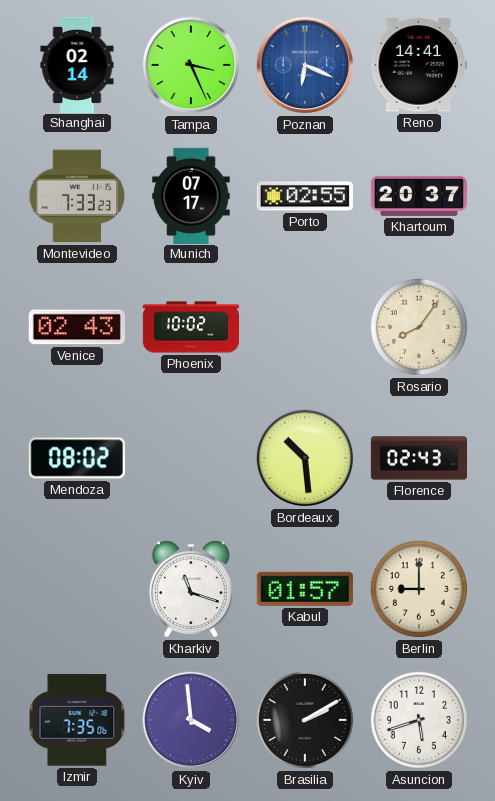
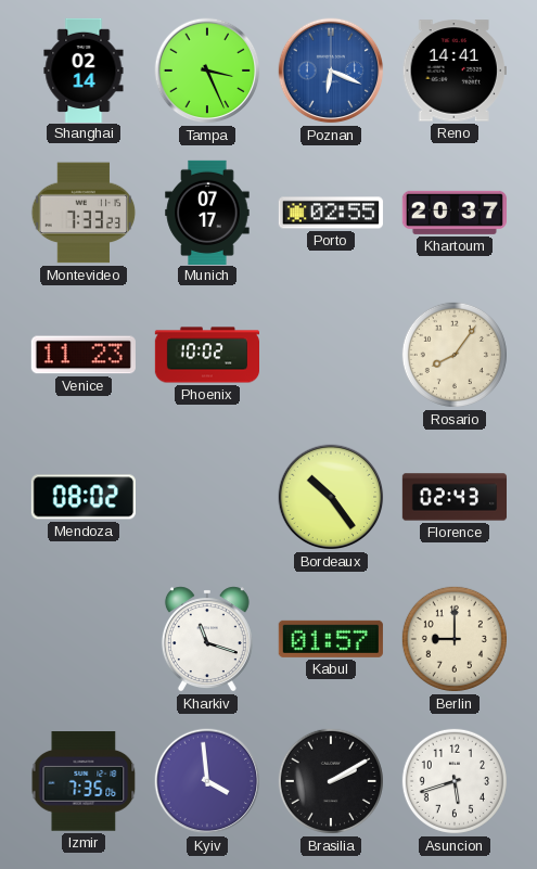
Venice: 02:43 -> 11:23 (84, 355)
Bordeaux: 10:29 -> 10:24 (331, 497)
